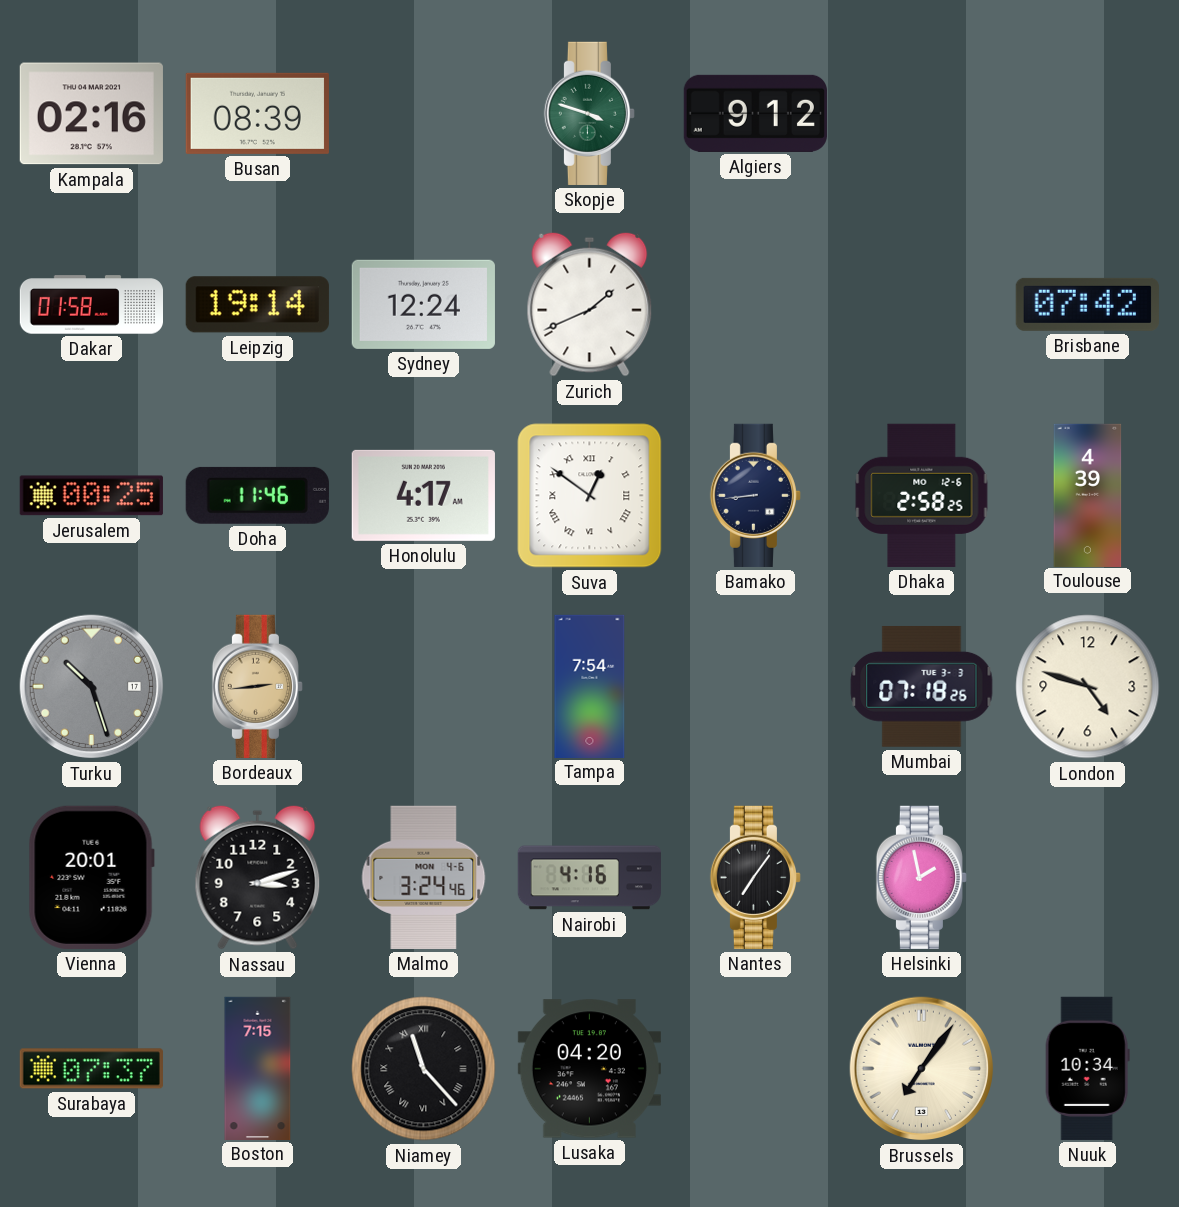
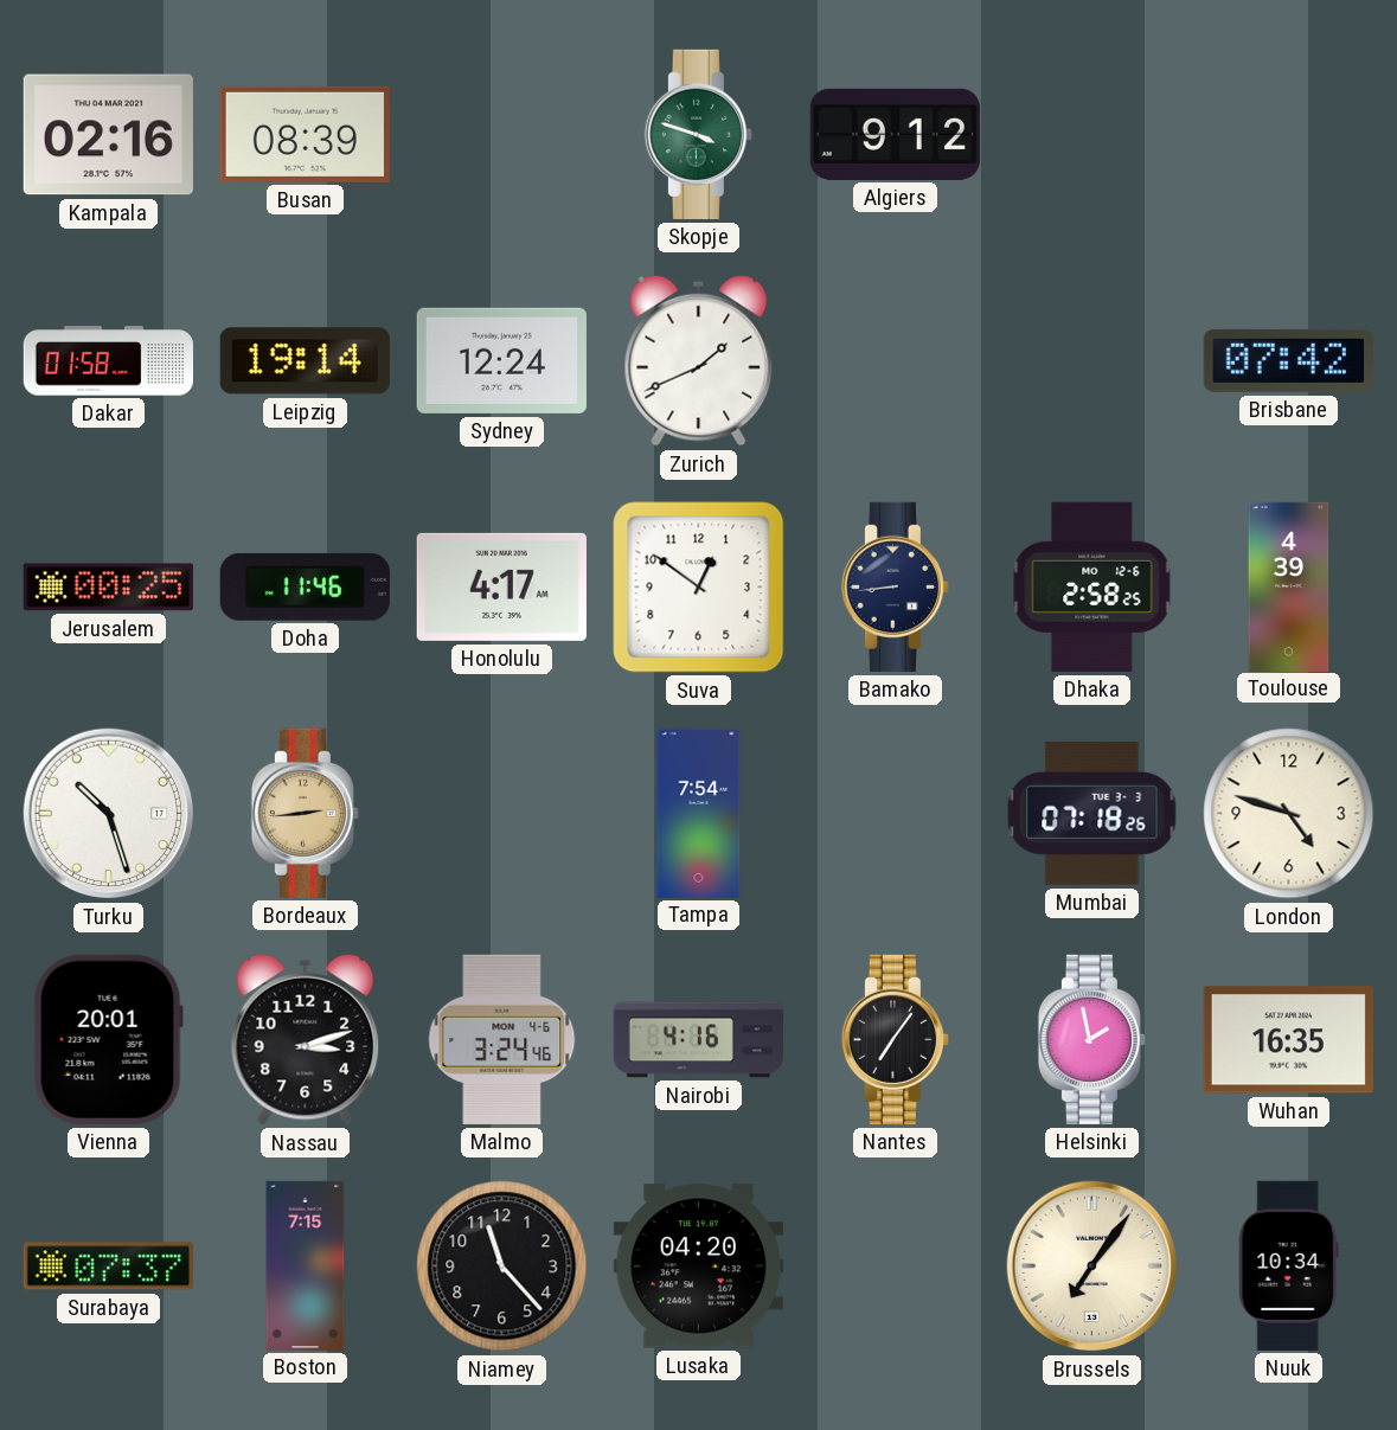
Suva numerals: Roman -> Arabic (699, 588)
Turku dial: grey -> white (109, 814)
Wuhan: none -> 16:35 (1288, 1040)
Niamey numerals: Roman -> Arabic (502, 1267)
